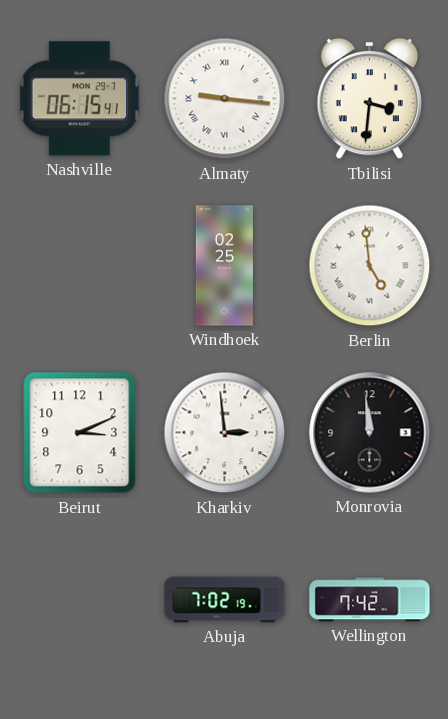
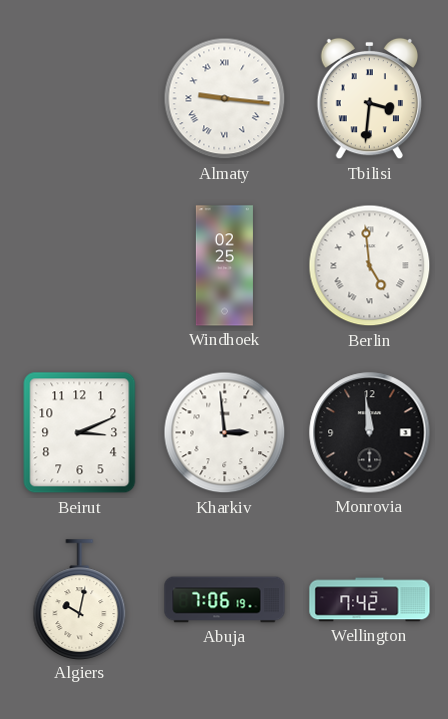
Nashville: 06:15 -> none (79, 99)
Algiers: none -> 10:02 (80, 599)
Abuja: 7:02 -> 7:06 (225, 600)
